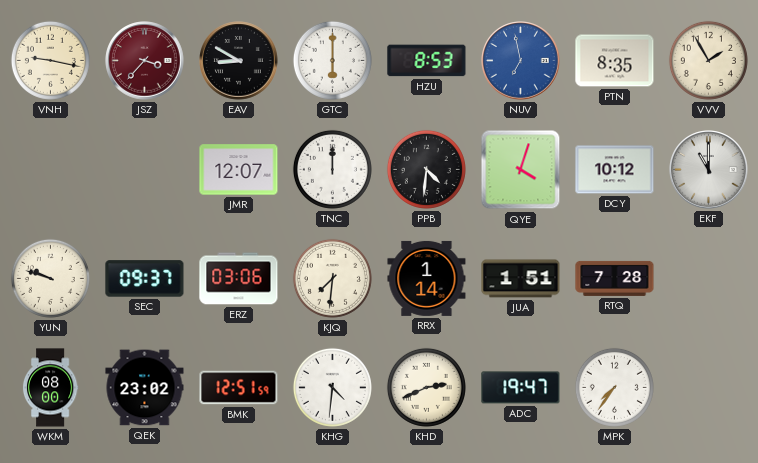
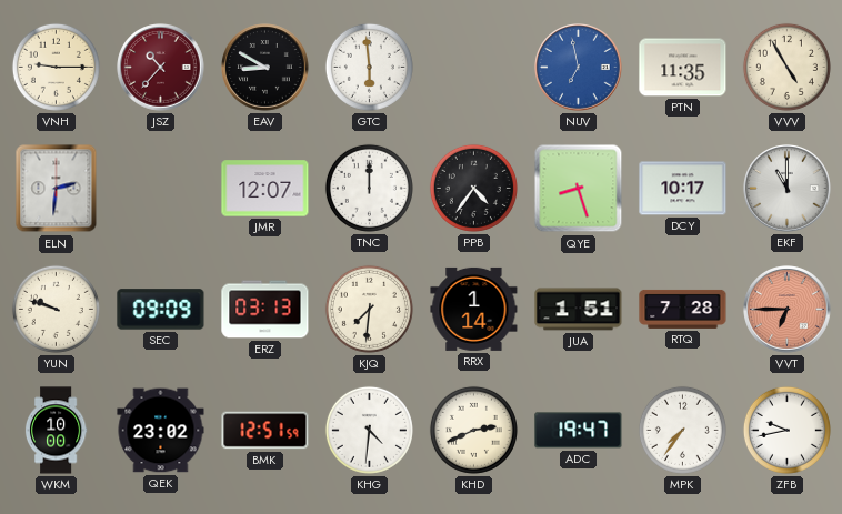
VNH: 9:17 -> 9:15 (56, 67)
JSZ: 3:37 -> 10:37 (161, 68)
GTC: 6:00 -> 5:59 (369, 67)
HZU: 8:53 -> none (427, 61)
PTN: 8:35 -> 11:35 (683, 68)
VVV: 1:55 -> 4:55 (786, 67)
ELN: none -> 2:31 (57, 189)
PPB: 4:31 -> 4:36 (473, 188)
QYE: 4:03 -> 8:27 (579, 189)
DCY: 10:12 -> 10:17 (683, 189)
SEC: 09:37 -> 09:09 (161, 310)
ERZ: 03:06 -> 03:13 (265, 310)
VVT: none -> 6:45 (788, 310)
WKM: 08:00 -> 10:00 (56, 431)
ZFB: none -> 9:43 (786, 430)
